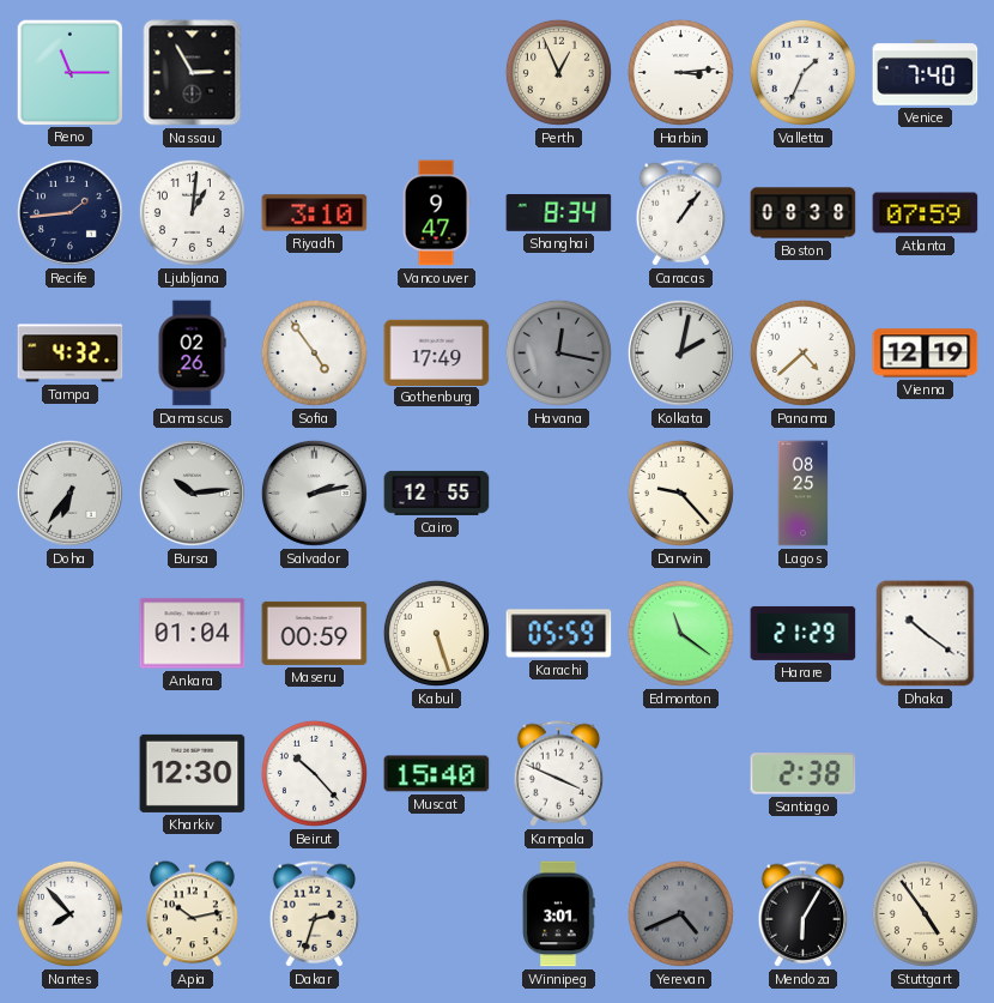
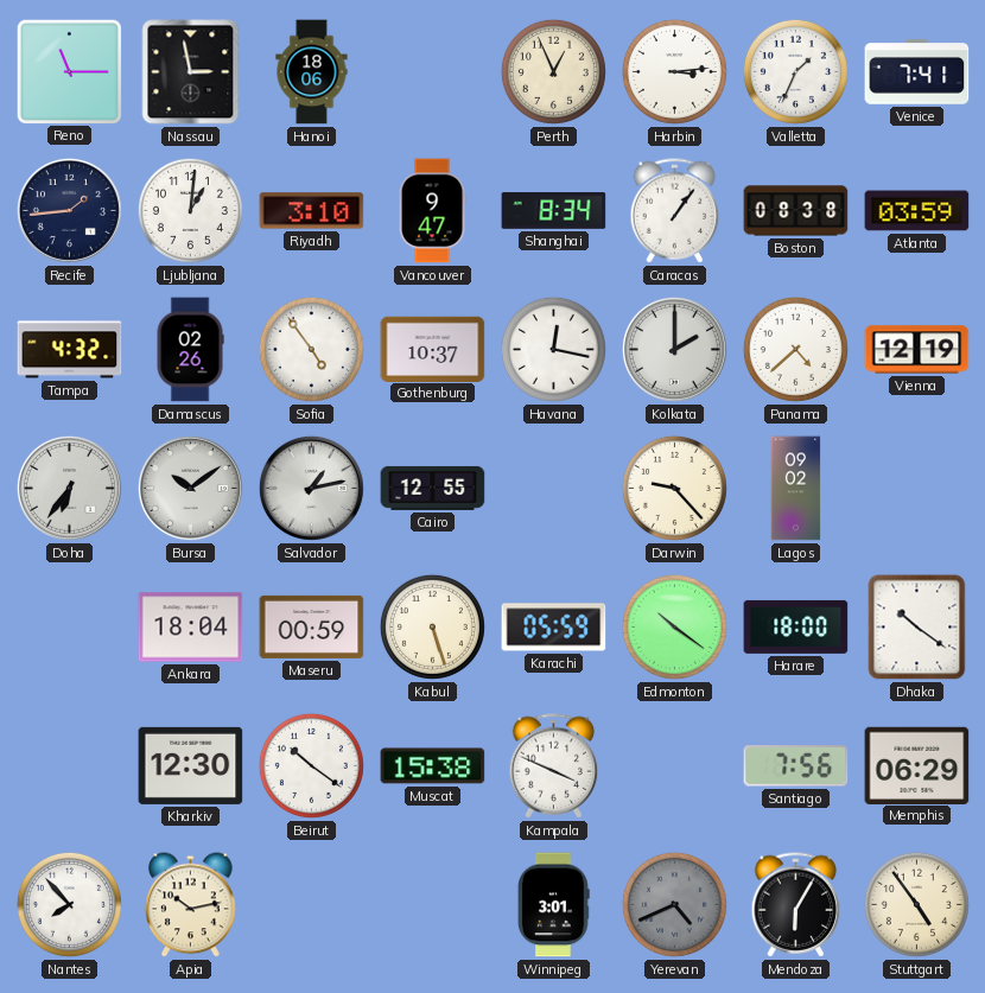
Nassau: 2:55 -> 2:58 (191, 72)
Hanoi: none -> 18:06 (312, 72)
Venice: 7:40 -> 7:41 (917, 72)
Atlanta: 07:59 -> 03:59 (917, 211)
Gothenburg: 17:49 -> 10:37 (433, 349)
Havana dial: grey -> white (553, 349)
Kolkata: 2:02 -> 2:00 (674, 349)
Bursa: 10:14 -> 10:09 (190, 488)
Salvador: 2:13 -> 1:13 (311, 488)
Lagos: 08:25 -> 09:02 (796, 489)
Ankara: 01:04 -> 18:04 (191, 628)
Edmonton: 11:21 -> 10:21 (674, 626)
Harare: 21:29 -> 18:00 (796, 626)
Beirut: 10:23 -> 10:21 (311, 765)
Muscat: 15:40 -> 15:38 (433, 766)
Santiago: 2:38 -> 7:56 (796, 766)
Memphis: none -> 06:29 (917, 765)
Dakar: 2:33 -> none (315, 914)
